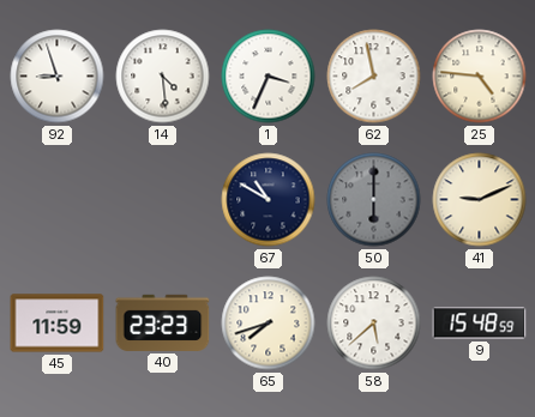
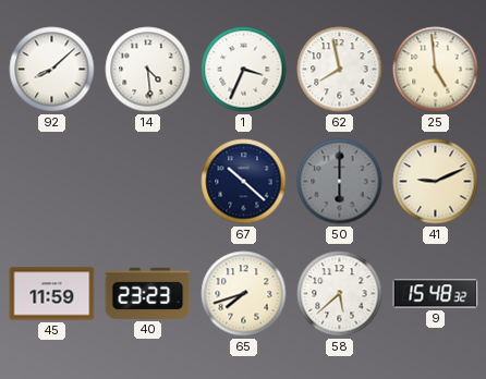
92: 8:57 -> 8:08 (52, 70)
25: 4:46 -> 4:59 (436, 70)
67: 10:50 -> 10:22 (244, 182)
9: 15:48:59 -> 15:48:32 (436, 294)
